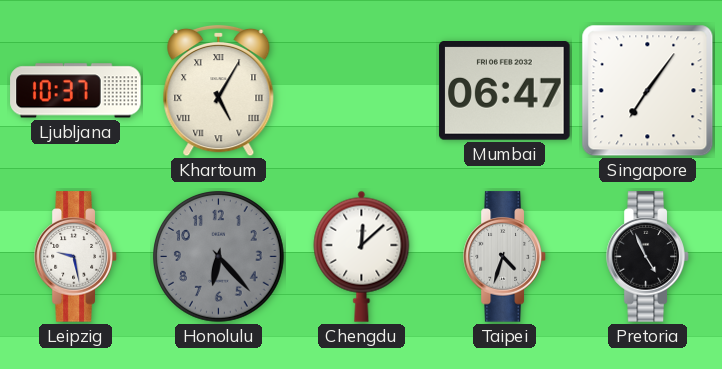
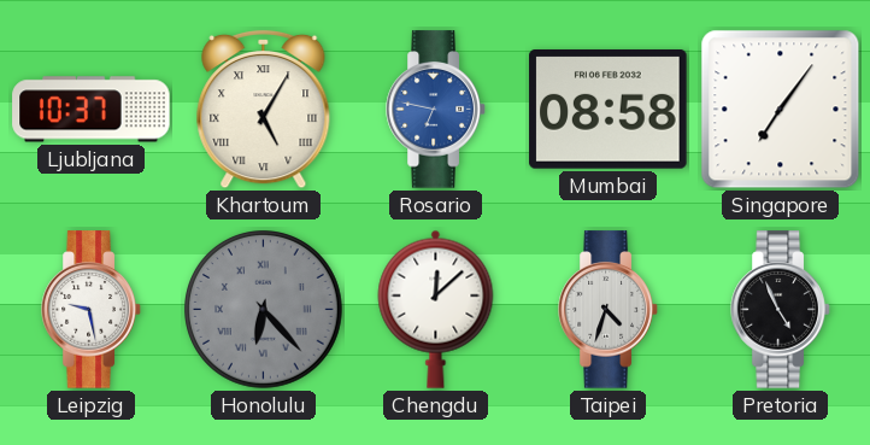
Rosario: none -> 6:47 (436, 110)
Mumbai: 06:47 -> 08:58 (609, 110)
Honolulu numerals: Arabic -> Roman (264, 310)
